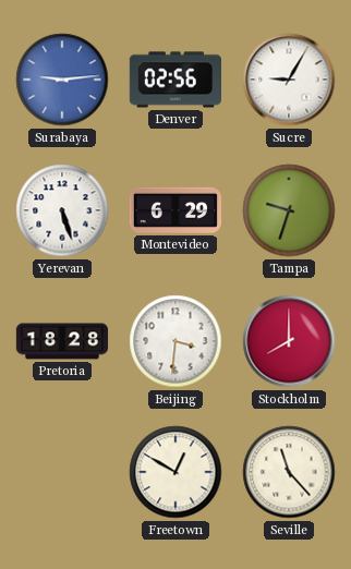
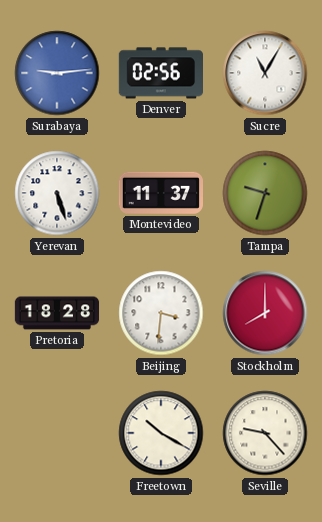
Sucre: 9:05 -> 11:05 (265, 73)
Montevideo: 6:29 -> 11:37 (160, 193)
Freetown: 12:50 -> 10:20 (161, 433)
Seville: 11:23 -> 9:23 (265, 433)
